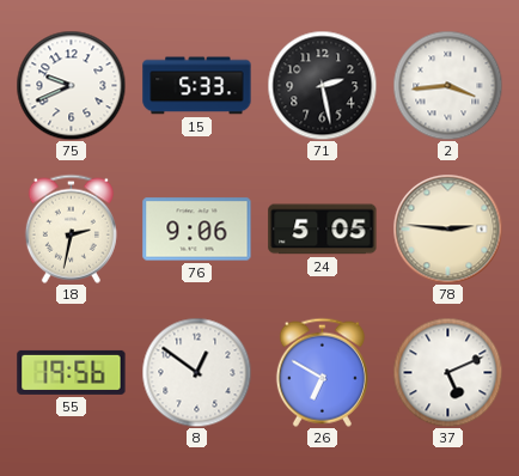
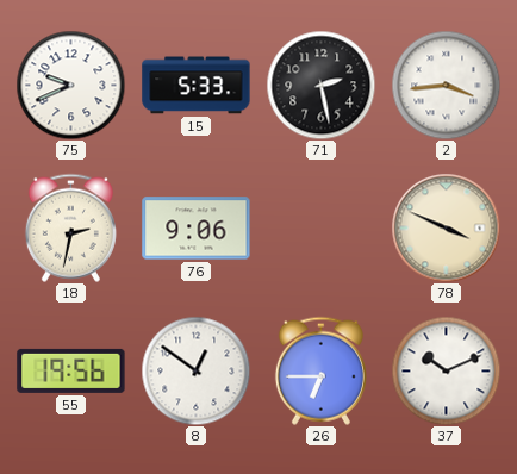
24: 5:05 -> none (323, 230)
78: 2:46 -> 3:49 (446, 227)
26: 6:50 -> 6:45 (320, 370)
37: 5:11 -> 10:11 (446, 370)
